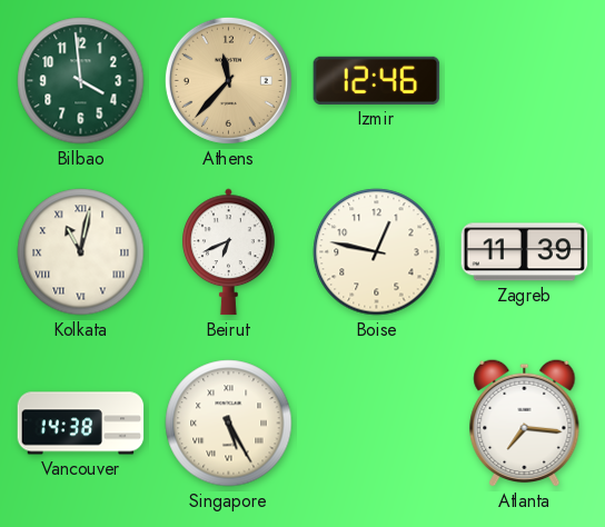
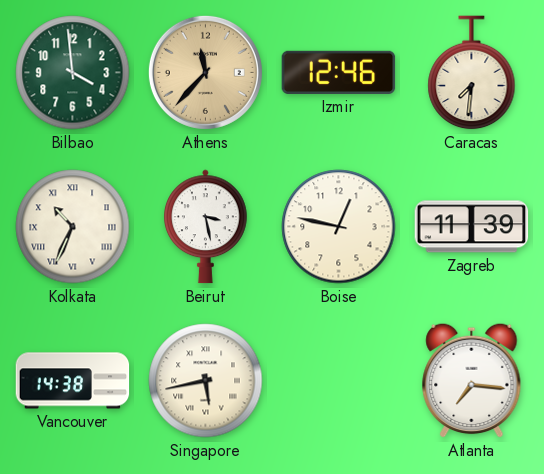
Caracas: none -> 7:31 (472, 73)
Kolkata: 11:02 -> 10:34 (73, 227)
Beirut: 6:41 -> 3:28 (206, 227)
Singapore: 5:25 -> 5:43 (206, 381)
